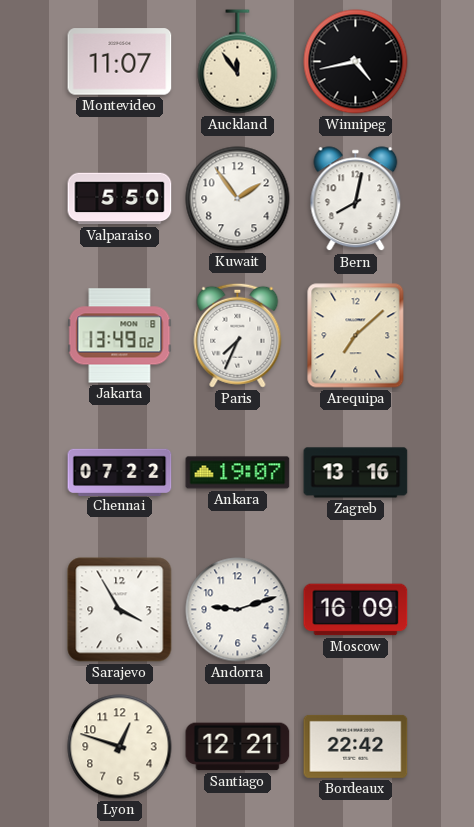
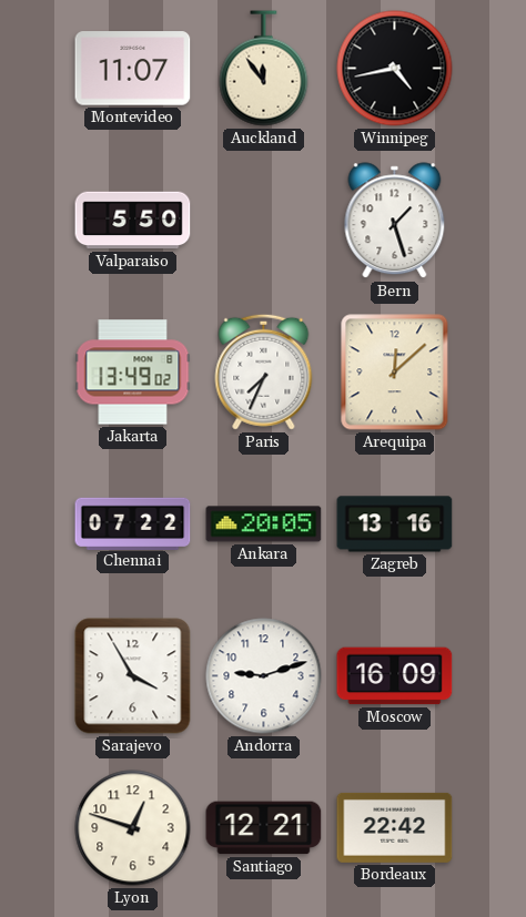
Kuwait: 1:54 -> none (238, 199)
Bern: 8:02 -> 1:27 (395, 221)
Arequipa: 7:08 -> 12:08 (395, 373)
Ankara: 19:07 -> 20:05 (264, 524)
